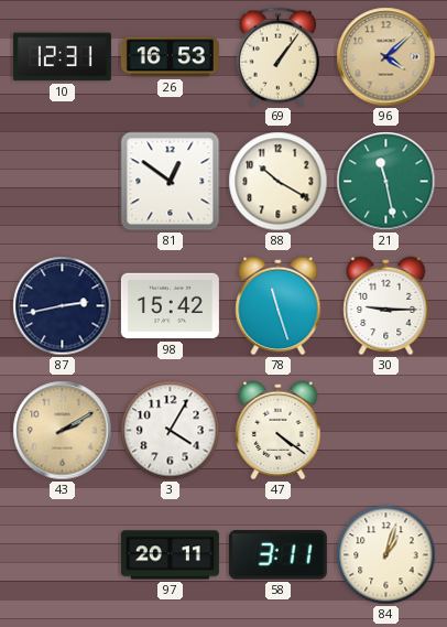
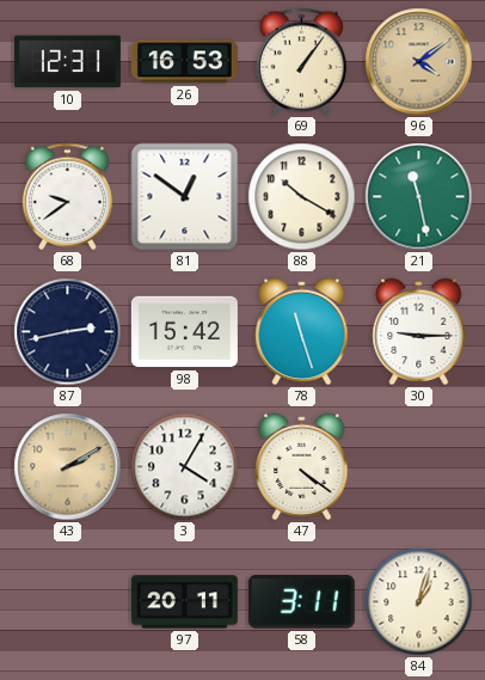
96: 4:08 -> 4:09 (419, 62)
68: none -> 9:39 (67, 197)
